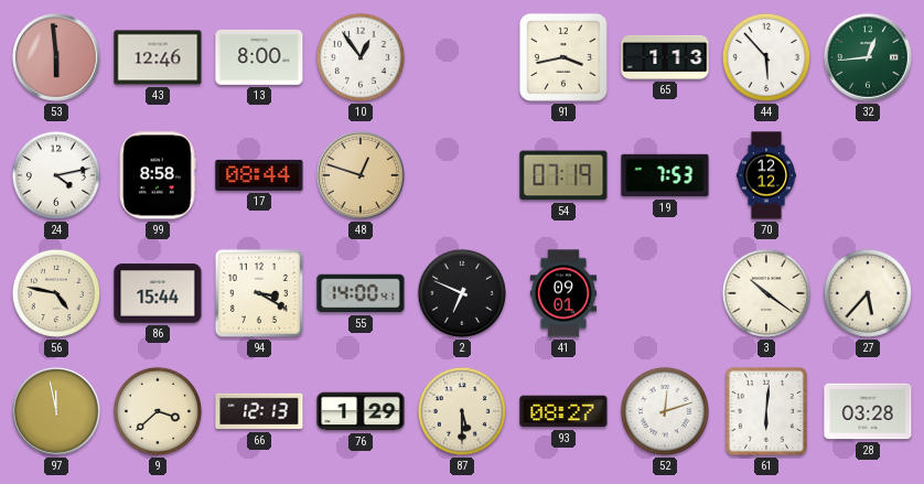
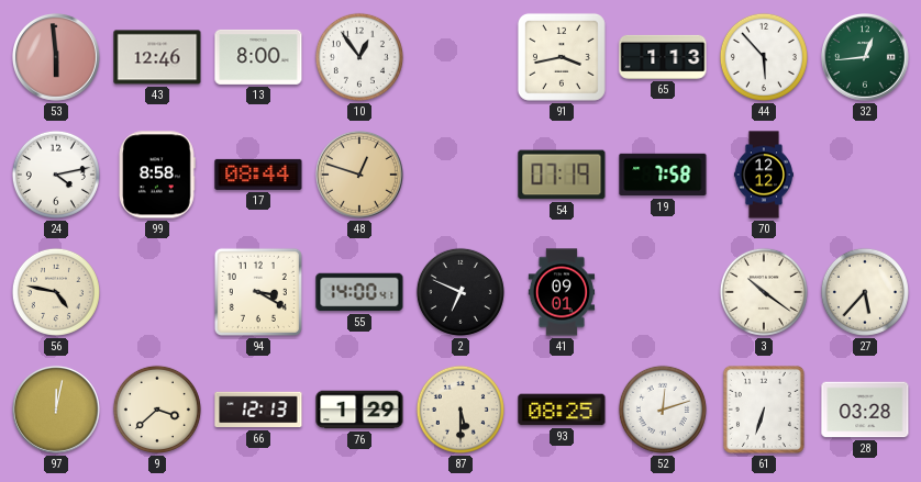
19: 7:53 -> 7:58 (663, 175)
86: 15:44 -> none (158, 293)
97: 11:58 -> 12:02 (57, 411)
93: 08:27 -> 08:25 (562, 410)
61: 6:01 -> 6:33 (764, 410)
